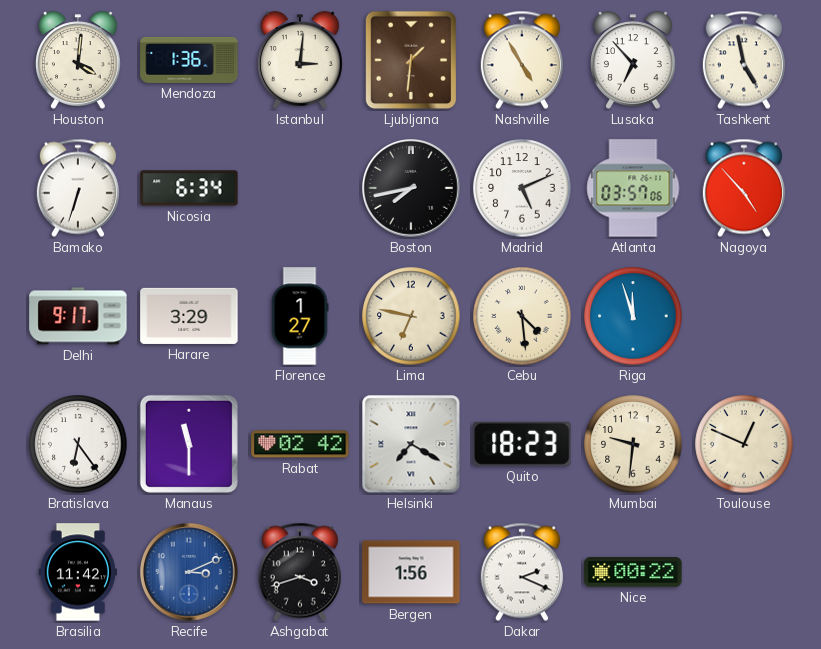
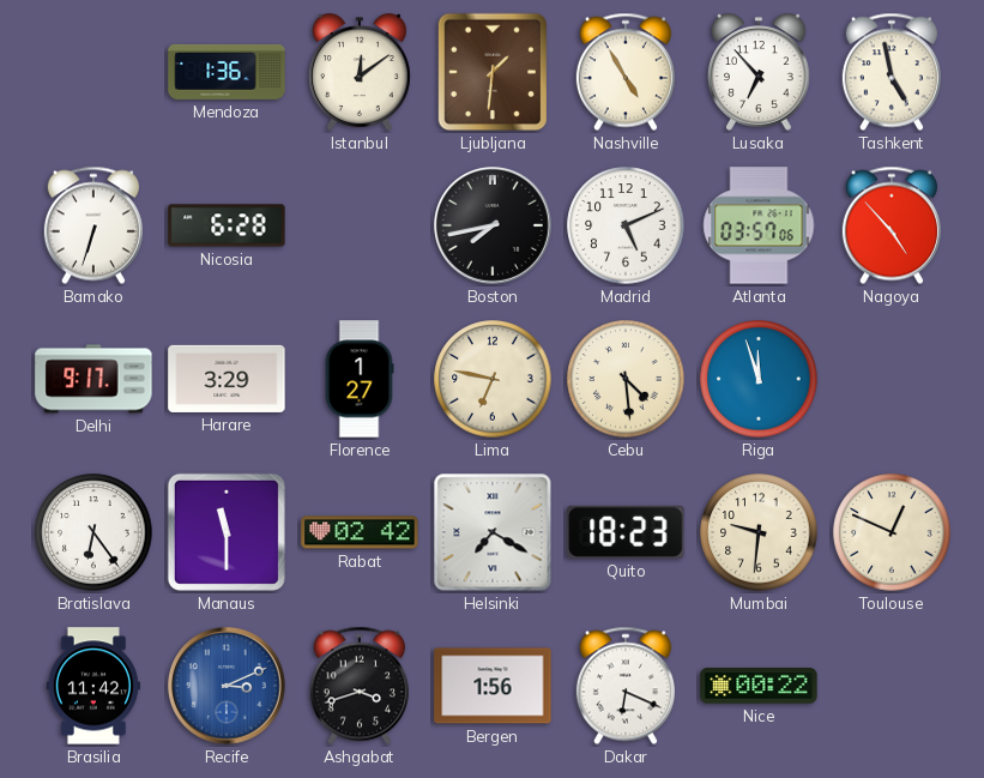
Houston: 4:01 -> none (79, 60)
Istanbul: 3:01 -> 12:09 (361, 72)
Nicosia: 6:34 -> 6:28 (227, 225)
Dakar: 2:19 -> 6:19 (626, 686)
